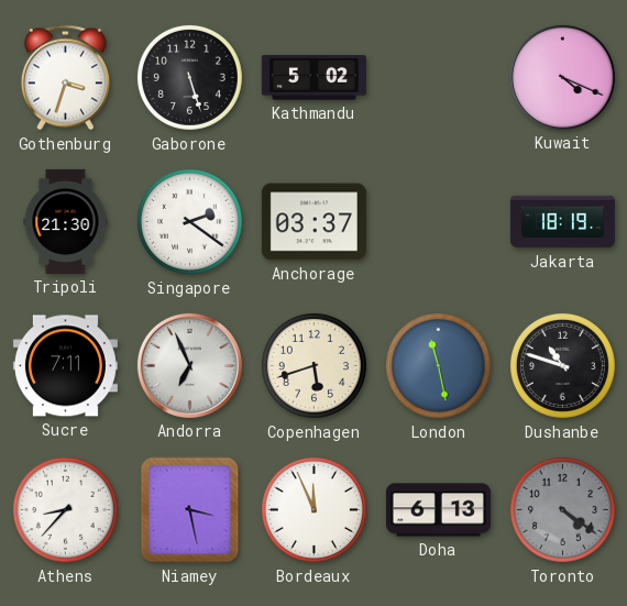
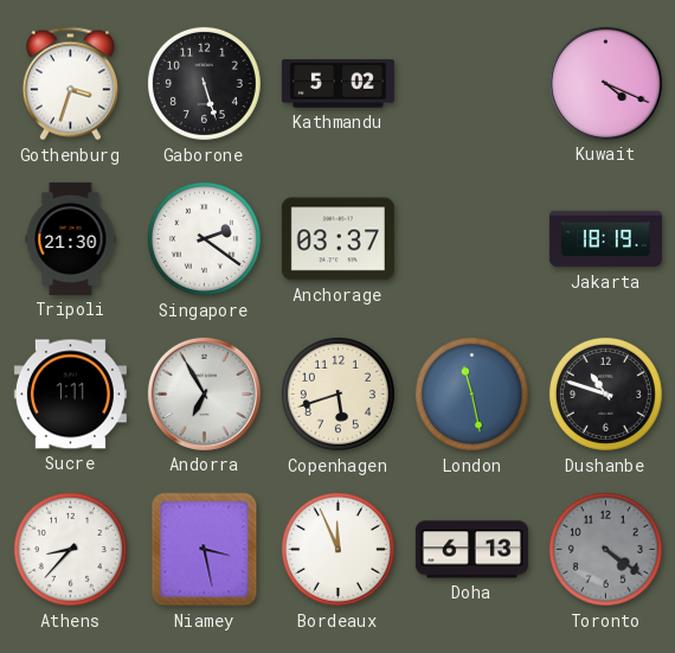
Sucre: 7:11 -> 1:11 (70, 395)
Andorra: 6:56 -> 6:55 (204, 393)
